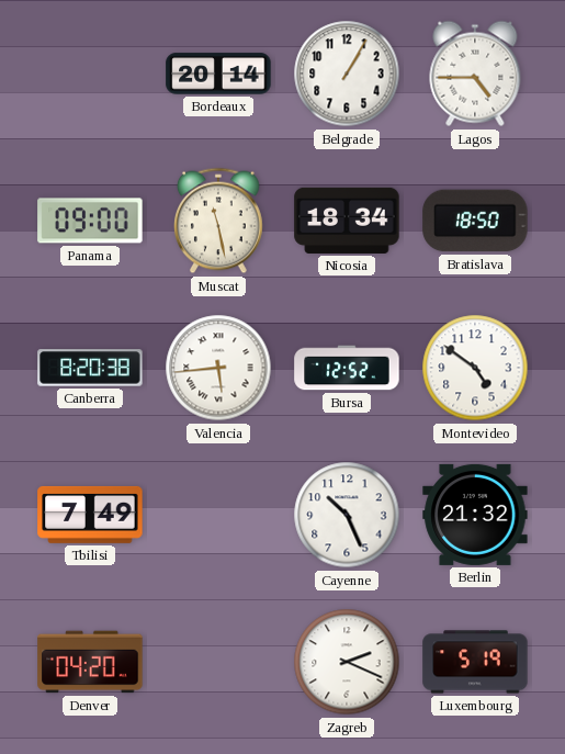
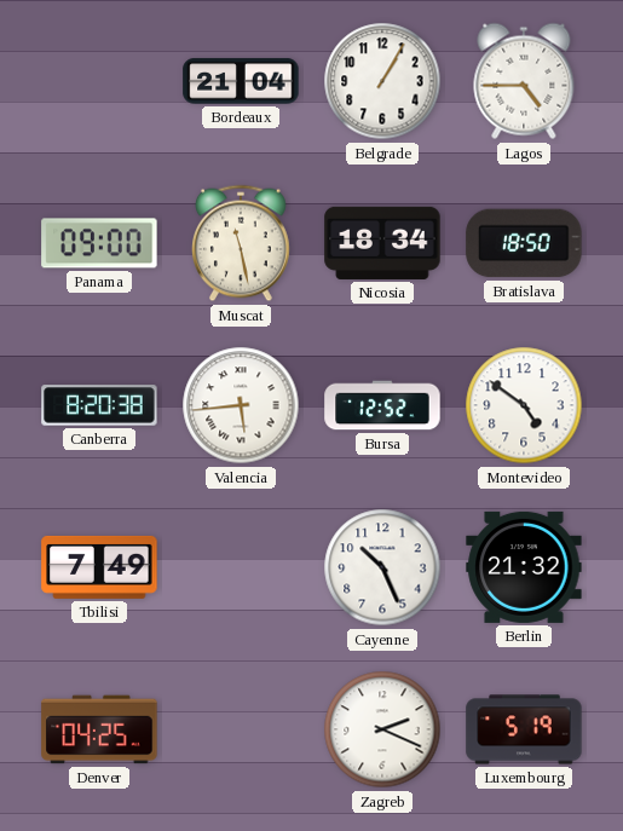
Bordeaux: 20:14 -> 21:04 (241, 81)
Denver: 04:20 -> 04:25 (99, 729)
